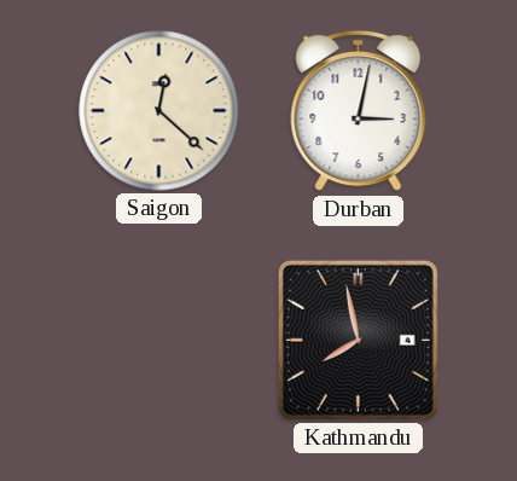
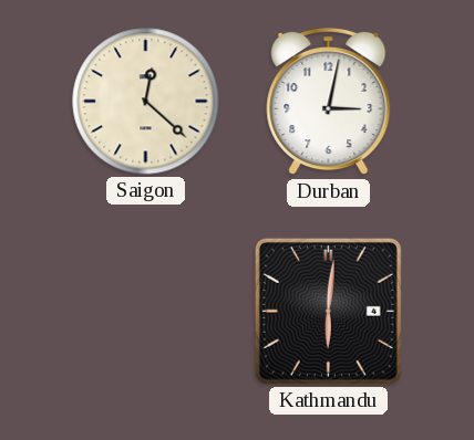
Kathmandu: 7:58 -> 6:01 (328, 311)
